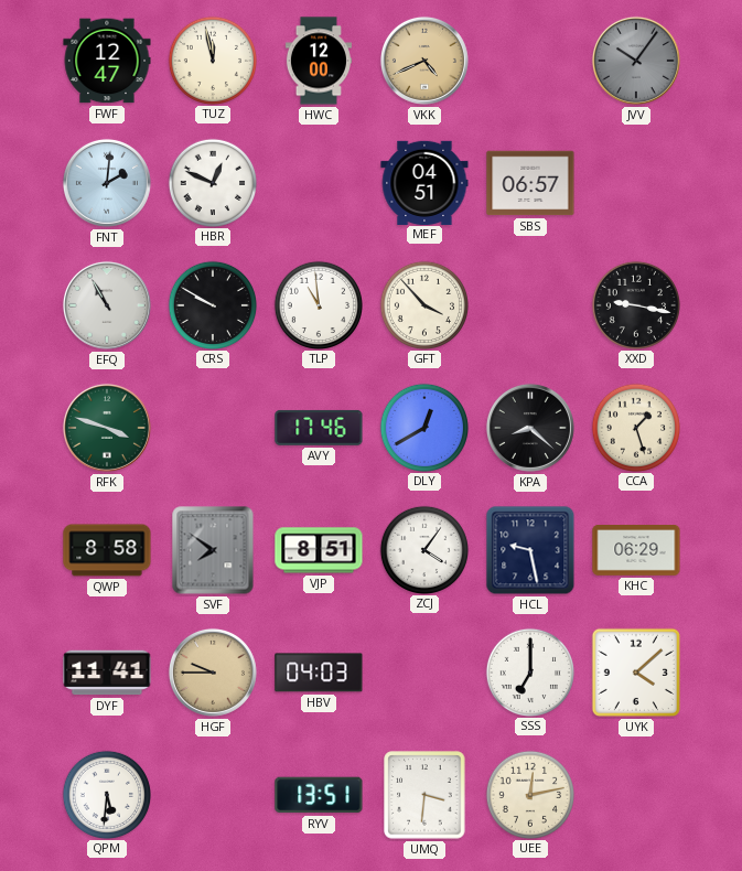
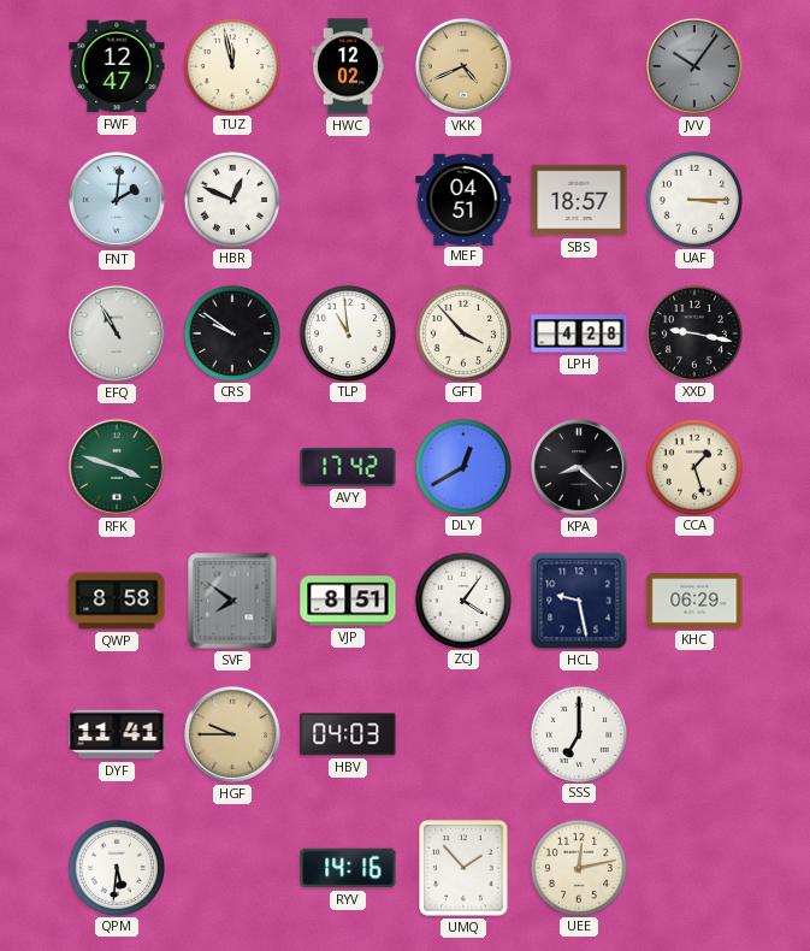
HWC: 12:00 -> 12:02 (348, 66)
SBS: 06:57 -> 18:57 (579, 200)
UAF: none -> 3:15 (693, 199)
CRS: 9:50 -> 9:51 (231, 332)
LPH: none -> 4:28 (579, 333)
AVY: 17:46 -> 17:42 (348, 467)
UYK: 4:08 -> none (636, 673)
RYV: 13:51 -> 14:16 (348, 868)
UMQ: 3:31 -> 1:53 (463, 868)
